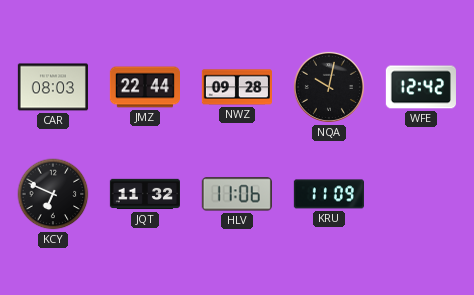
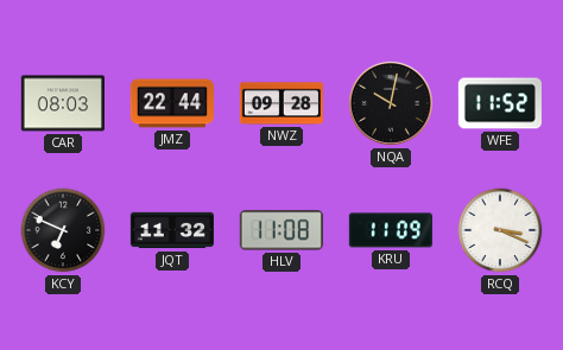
WFE: 12:42 -> 11:52 (500, 103)
HLV: 11:06 -> 11:08 (281, 230)
RCQ: none -> 3:19 (500, 230)
